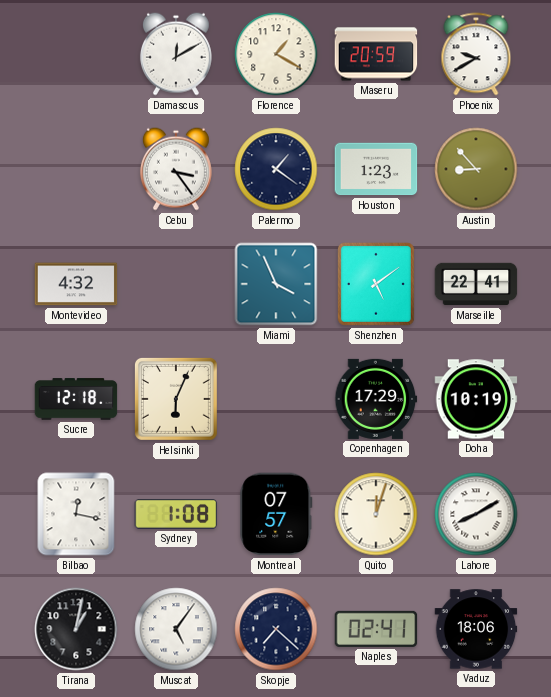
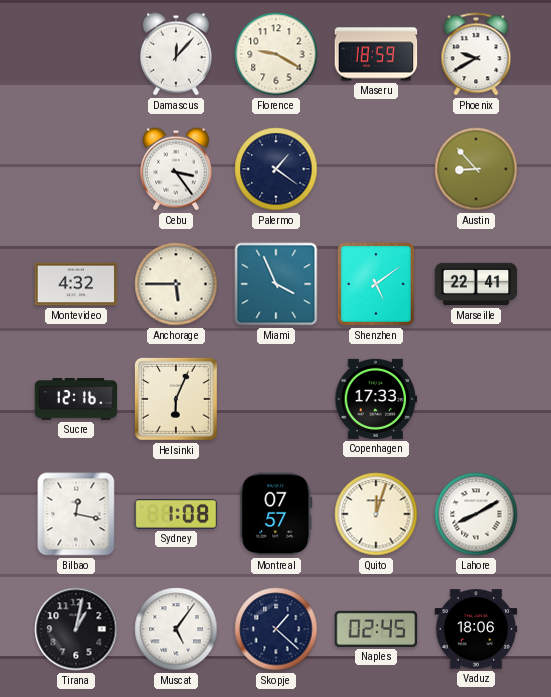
Damascus: 12:10 -> 12:07 (176, 54)
Florence: 1:20 -> 9:20 (276, 54)
Maseru: 20:59 -> 18:59 (376, 54)
Houston: 1:23 -> none (376, 169)
Anchorage: none -> 5:45 (176, 284)
Sucre: 12:18 -> 12:16 (76, 399)
Copenhagen: 17:29 -> 17:33 (376, 399)
Doha: 10:19 -> none (476, 399)
Skopje: 7:22 -> 1:22 (276, 629)
Naples: 02:41 -> 02:45 (376, 629)
